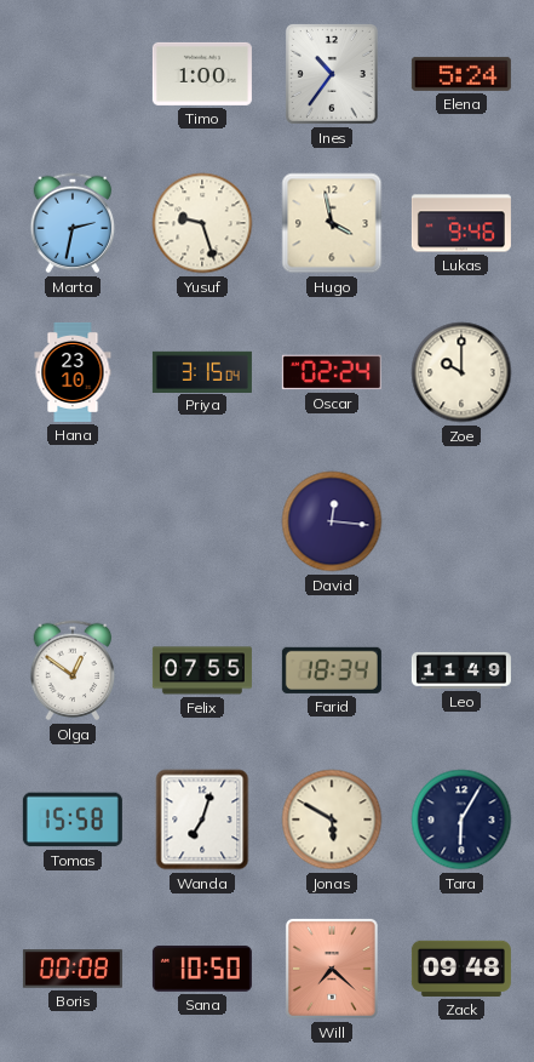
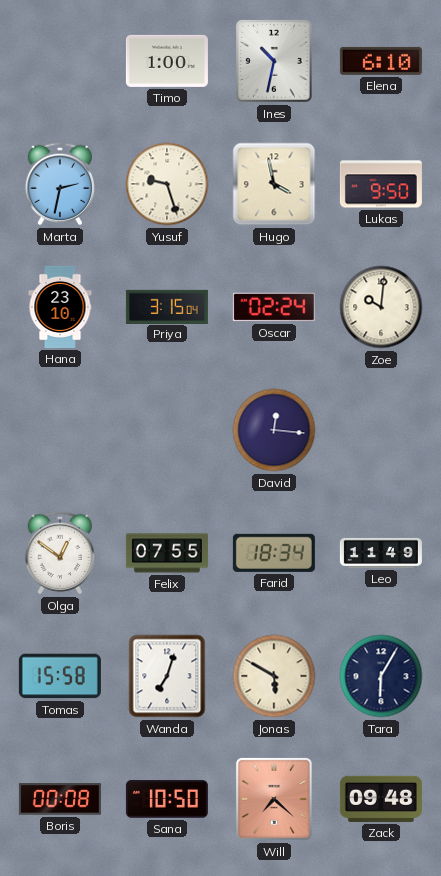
Ines: 10:36 -> 10:32 (274, 61)
Elena: 5:24 -> 6:10 (381, 61)
Lukas: 9:46 -> 9:50 (381, 184)
Zoe: 10:00 -> 10:01 (381, 307)
